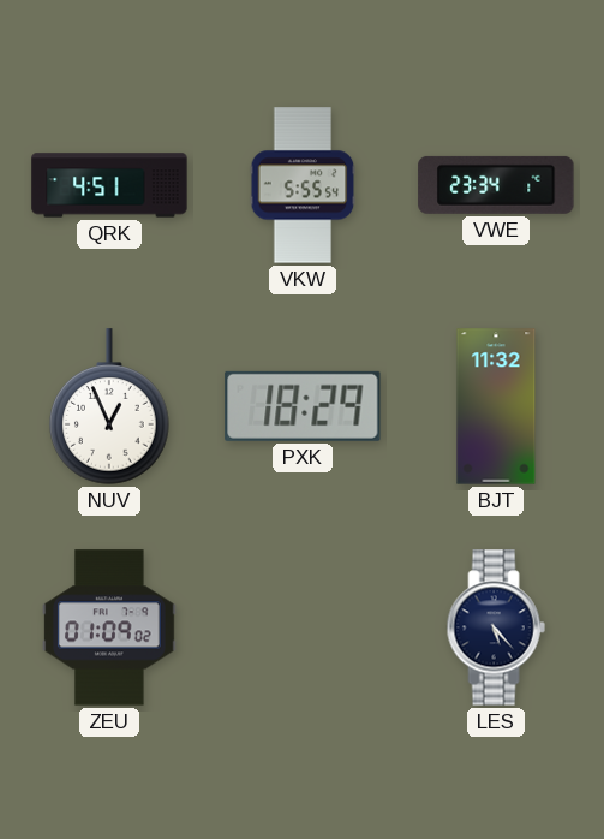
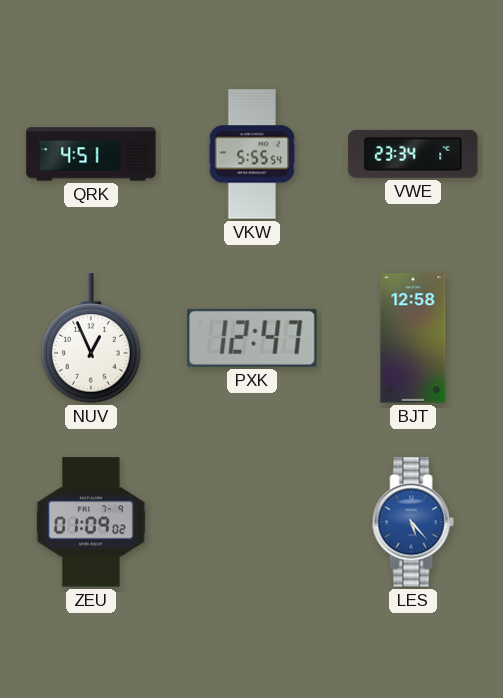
PXK: 18:29 -> 12:47 (252, 338)
BJT: 11:32 -> 12:58 (413, 338)
LES dial: navy -> blue (413, 522)
